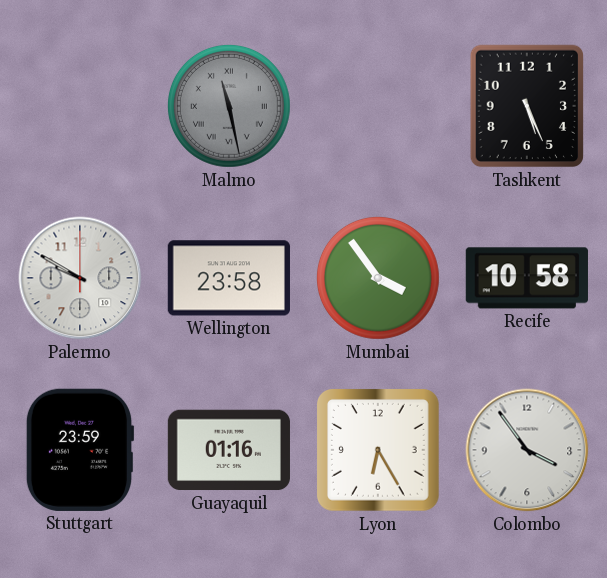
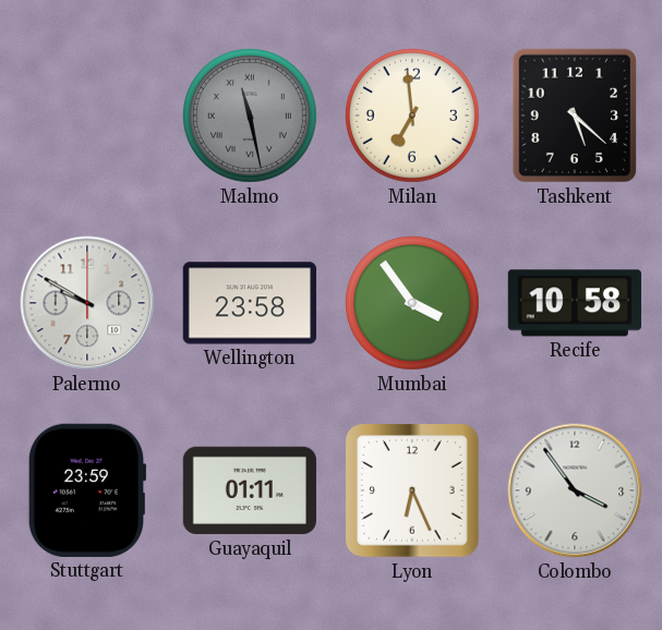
Milan: none -> 6:59 (412, 116)
Tashkent: 5:26 -> 5:22 (574, 116)
Guayaquil: 01:16 -> 01:11 (250, 490)
Lyon: 6:25 -> 6:26 (413, 492)
